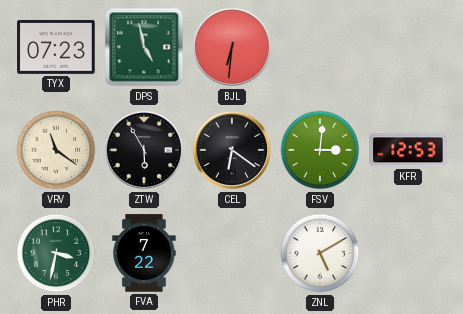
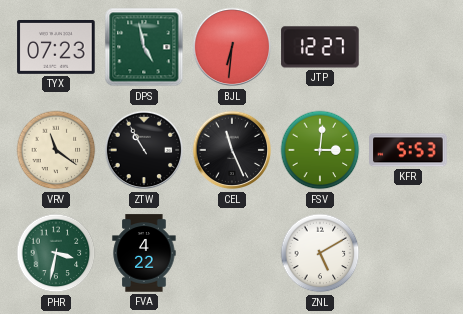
JTP: none -> 12:27 (320, 47)
ZTW: 5:55 -> 10:55 (144, 150)
CEL: 6:21 -> 11:26 (232, 150)
KFR: 12:53 -> 5:53 (408, 150)
FVA: 7:22 -> 4:22 (144, 253)
